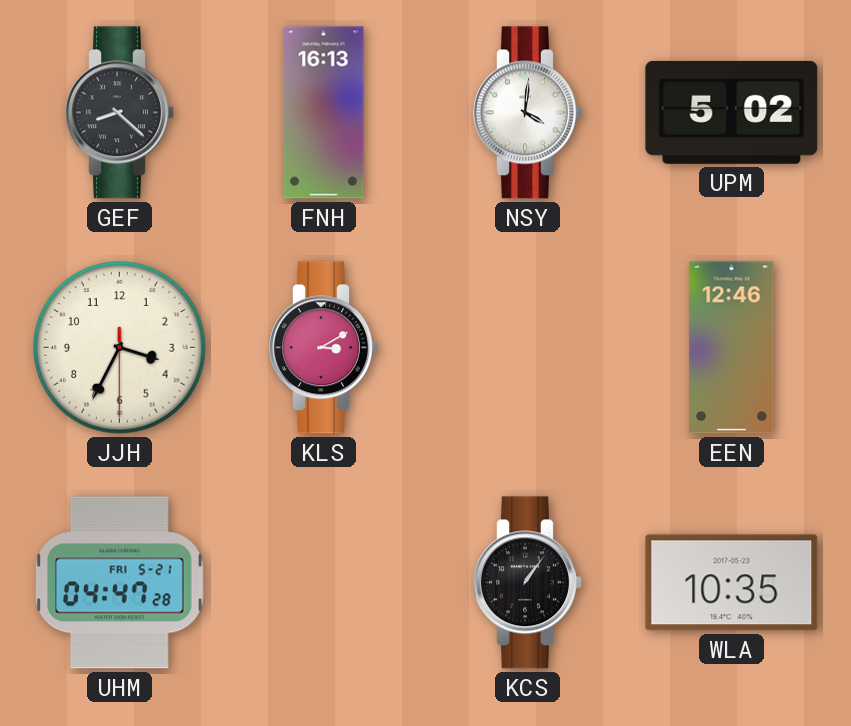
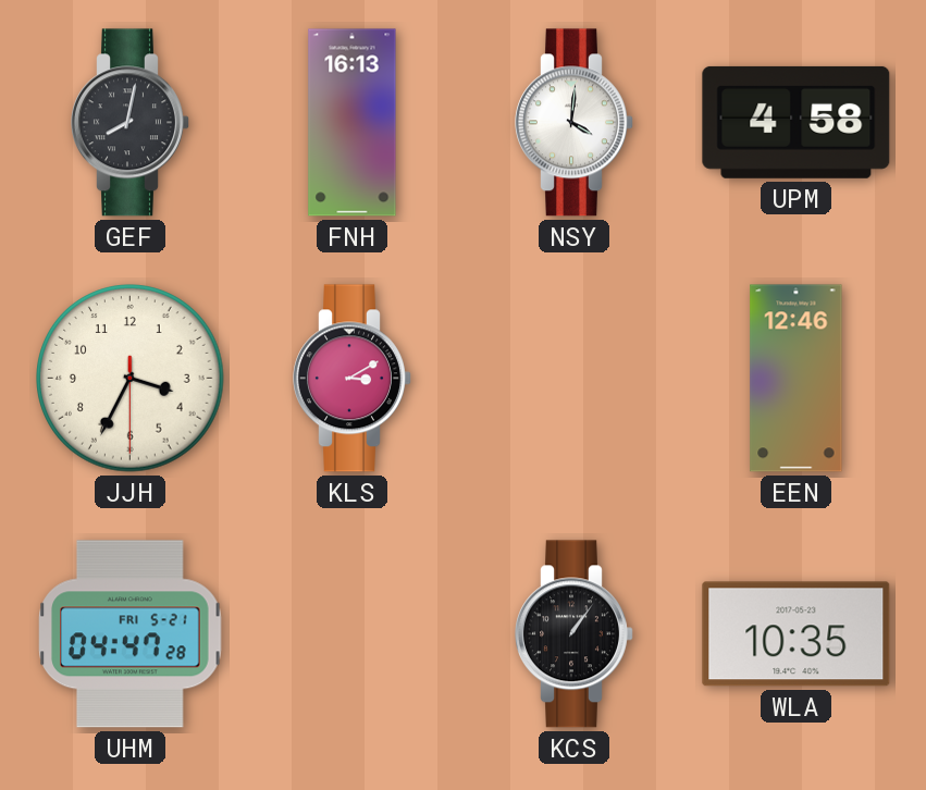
GEF: 8:22 -> 8:02 (131, 123)
UPM: 5:02 -> 4:58 (797, 122)
